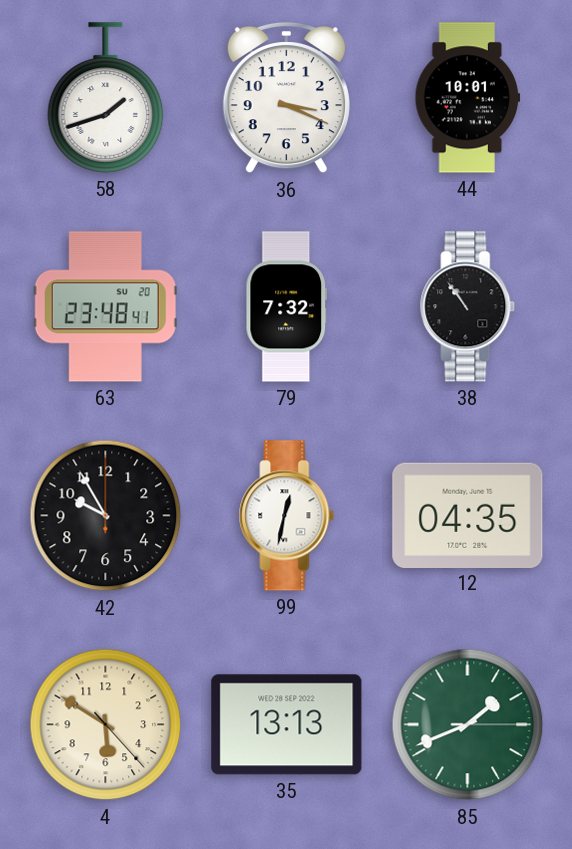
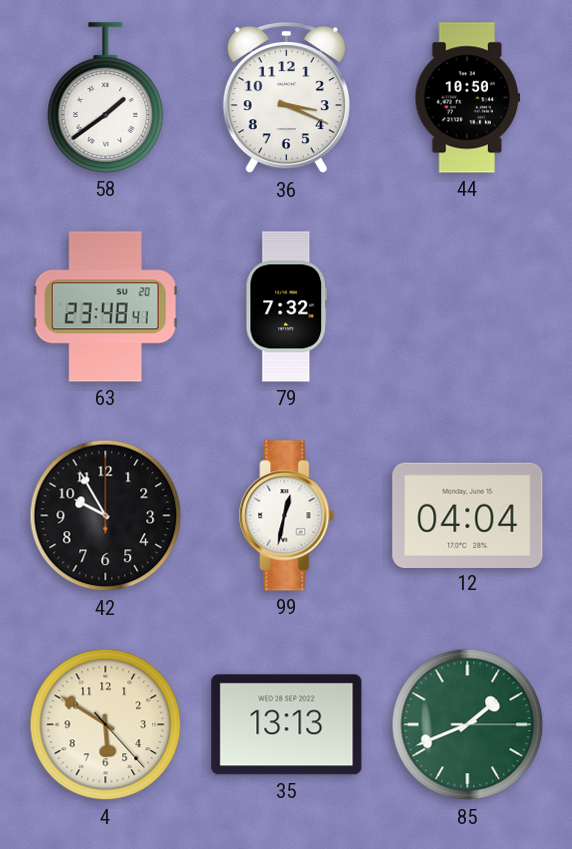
58: 1:42 -> 1:39 (106, 98)
44: 10:01 -> 10:50 (468, 98)
38: 10:54 -> none (468, 307)
12: 04:35 -> 04:04 (468, 515)
